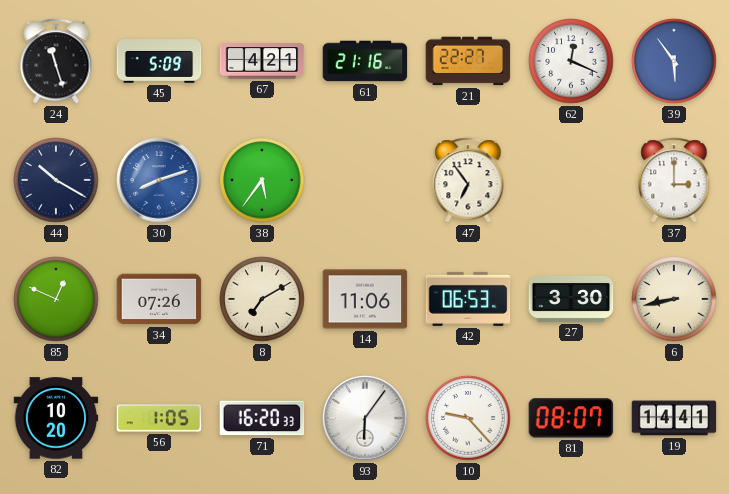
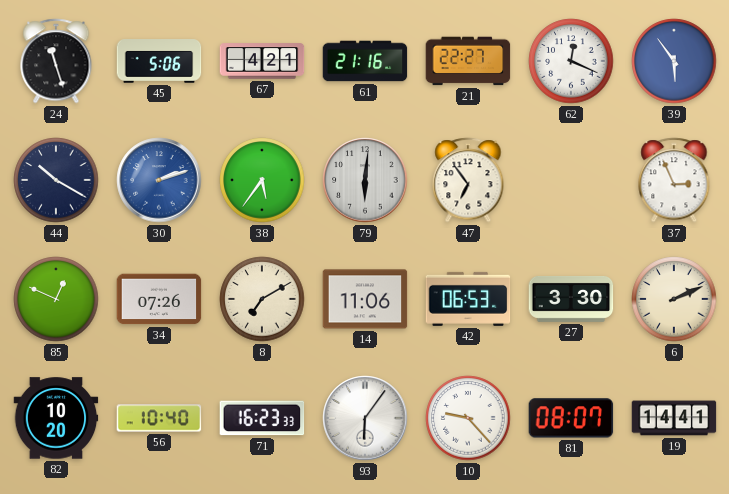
45: 5:09 -> 5:06 (159, 61)
30: 8:12 -> 2:12 (159, 180)
79: none -> 6:01 (365, 180)
37: 3:00 -> 2:56 (674, 180)
6: 8:43 -> 2:11 (674, 299)
56: 1:05 -> 10:40 (159, 418)
71: 16:20 -> 16:23 (262, 418)
